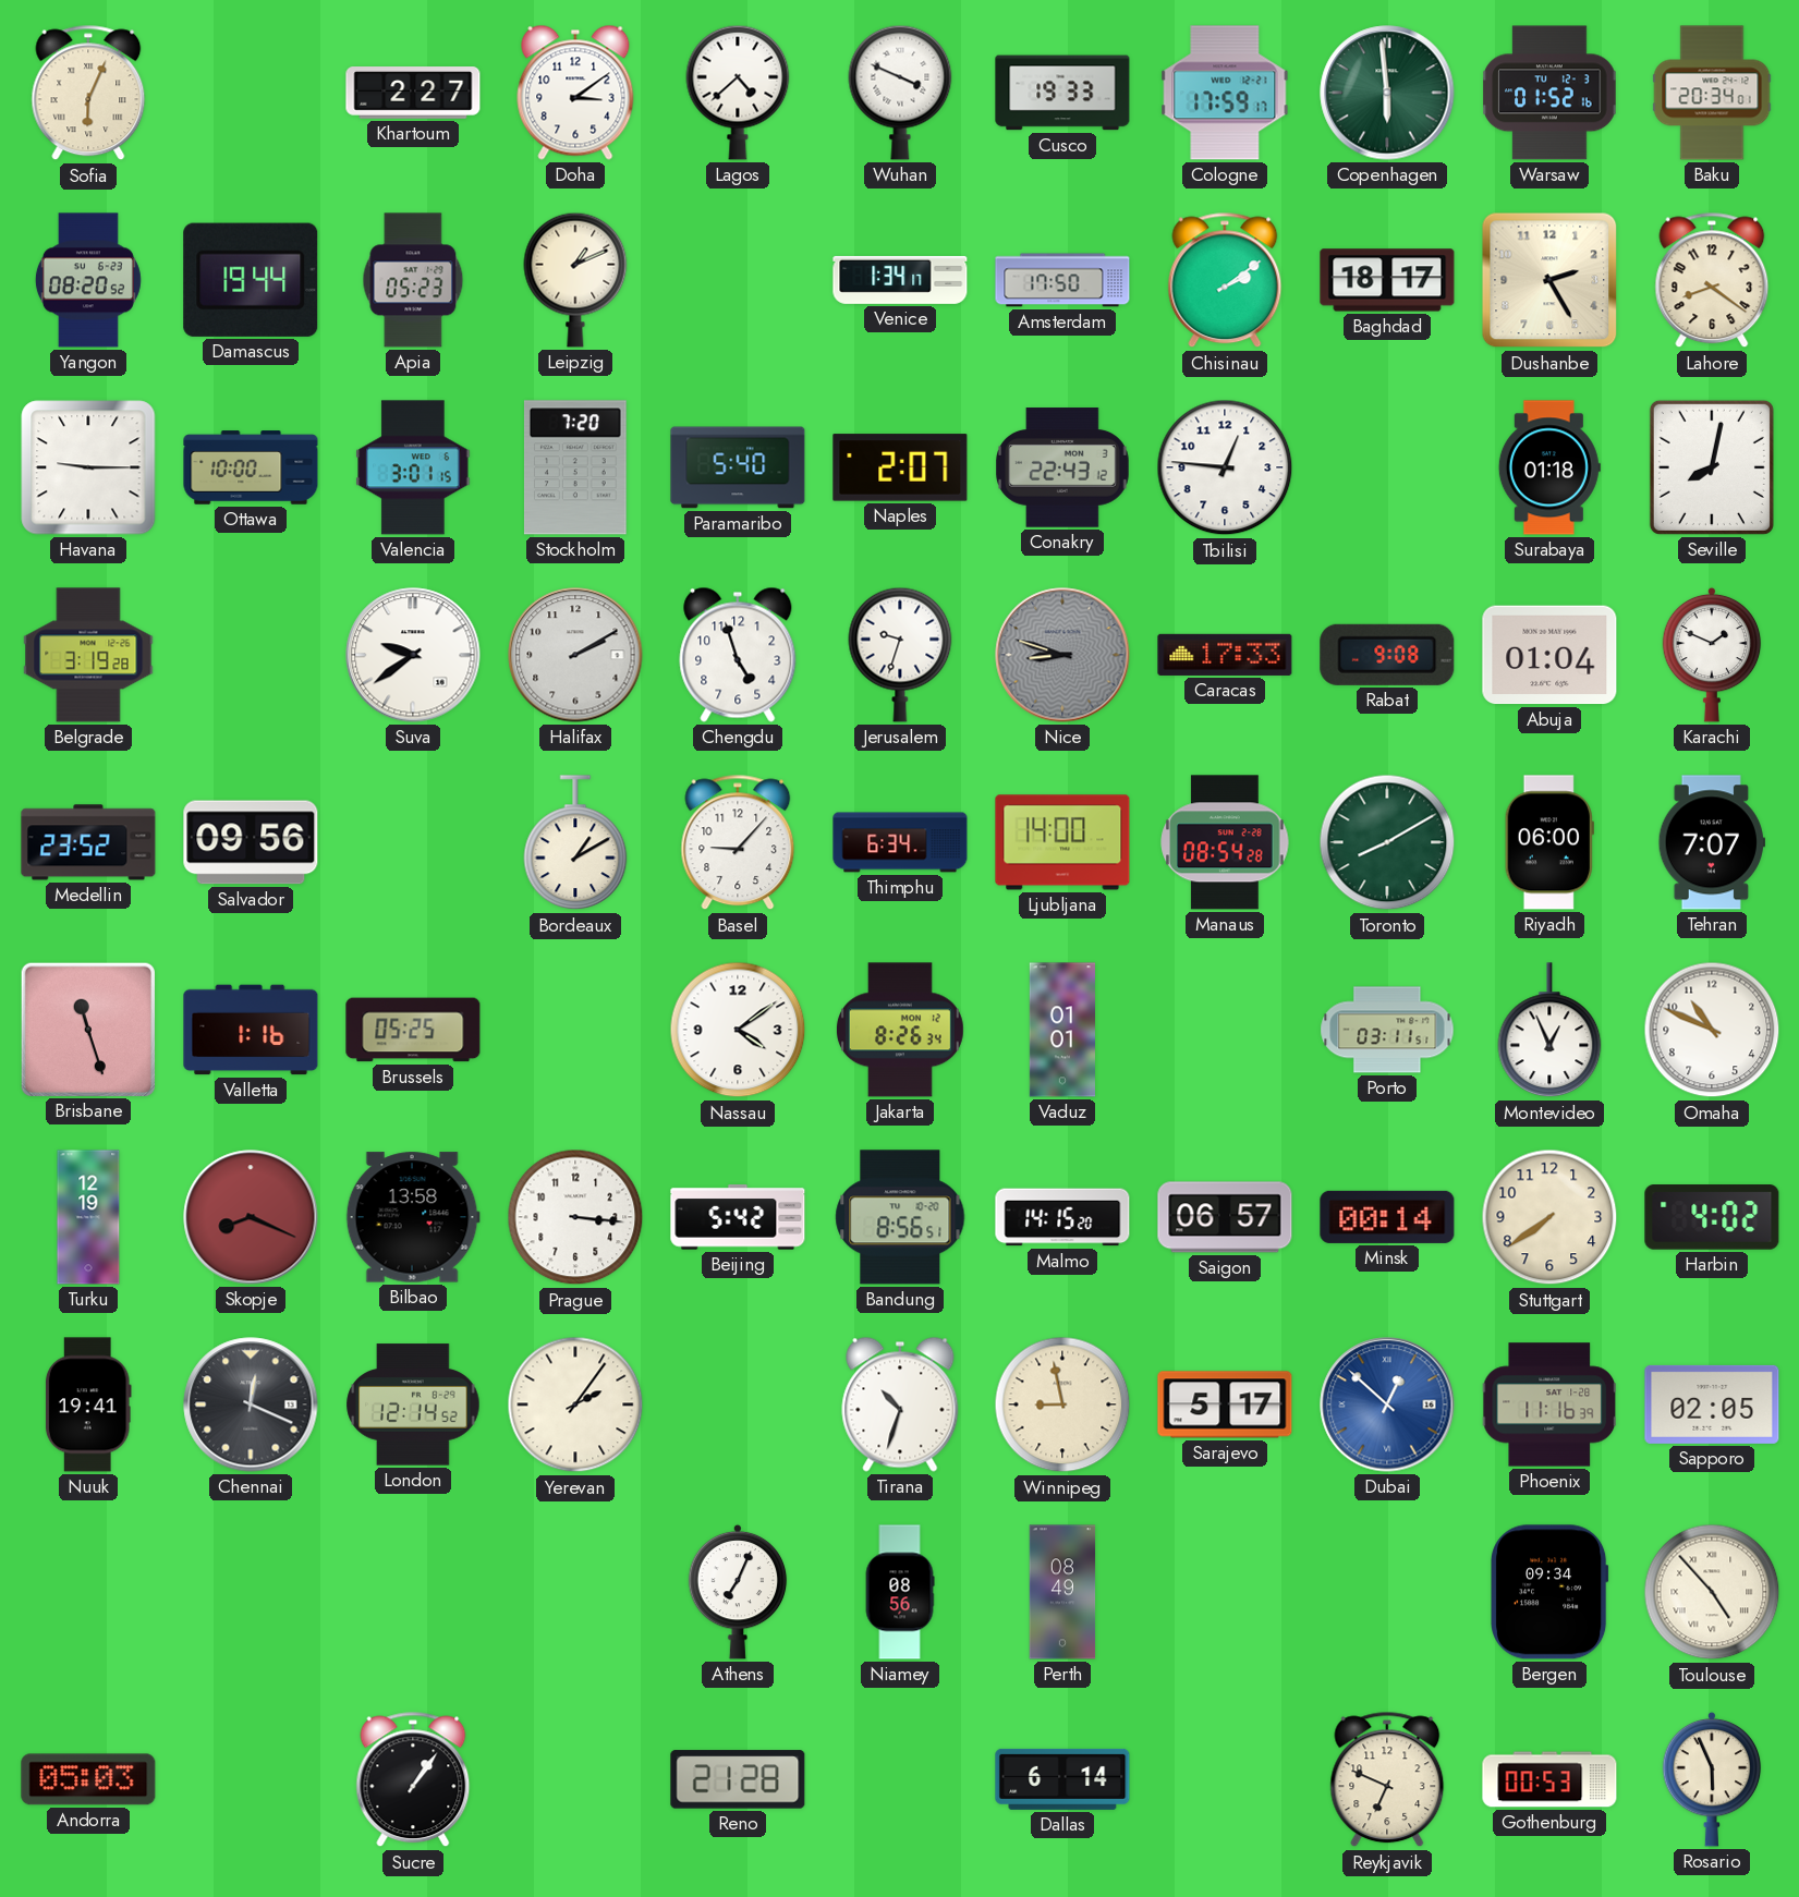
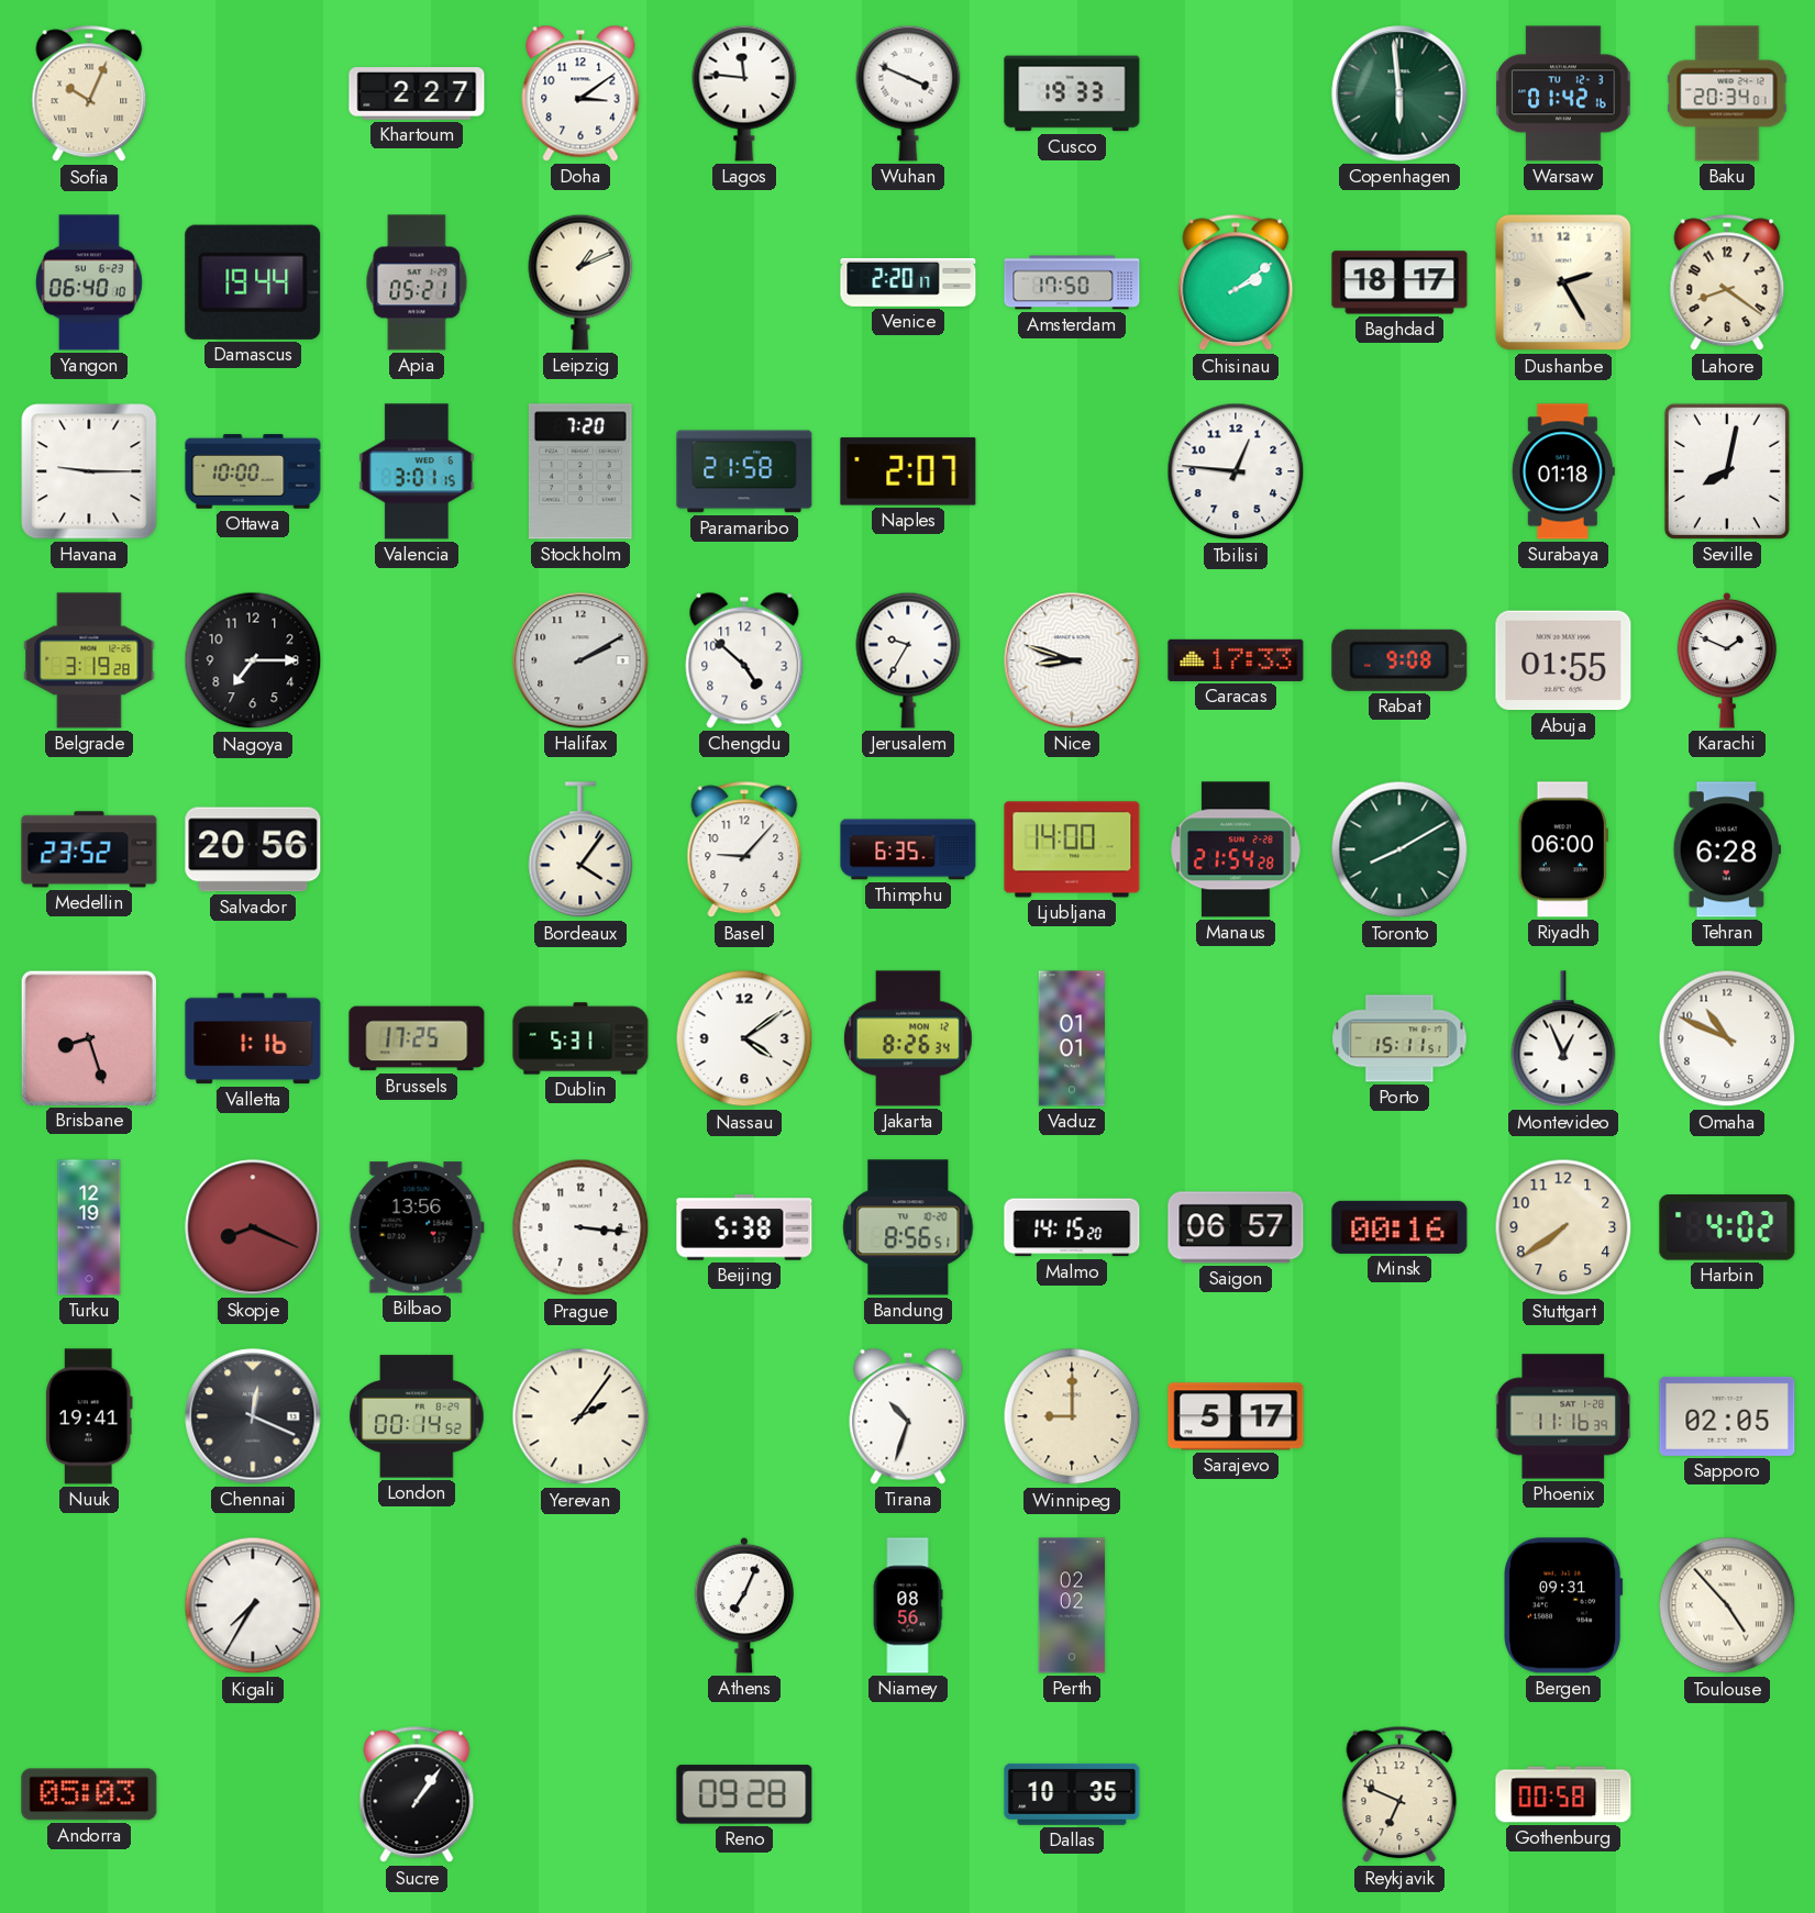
Sofia: 6:04 -> 10:04 (89, 93)
Lagos: 4:38 -> 11:46 (744, 93)
Cologne: 17:59 -> none (1225, 93)
Warsaw: 01:52 -> 01:42 (1563, 93)
Yangon: 08:20 -> 06:40 (89, 282)
Apia: 05:23 -> 05:21 (417, 282)
Venice: 1:34 -> 2:20 (908, 282)
Paramaribo: 5:40 -> 21:58 (744, 471)
Conakry: 22:43 -> none (1062, 467)
Nagoya: none -> 7:15 (253, 660)
Suva: 9:39 -> none (413, 655)
Chengdu: 4:57 -> 4:52 (744, 660)
Jerusalem: 9:33 -> 9:35 (908, 660)
Nice dial: grey -> white (1072, 660)
Abuja: 01:04 -> 01:55 (1563, 660)
Salvador: 09:56 -> 20:56 (253, 849)
Bordeaux: 1:10 -> 4:06 (580, 850)
Thimphu: 6:34 -> 6:35 (908, 849)
Manaus: 08:54 -> 21:54 (1236, 849)
Tehran: 7:07 -> 6:28 (1727, 849)
Brisbane: 11:27 -> 8:27 (88, 1037)
Brussels: 05:25 -> 17:25 (417, 1038)
Dublin: none -> 5:31 (580, 1038)
Porto: 03:11 -> 15:11 (1399, 1038)
Bilbao: 13:58 -> 13:56 (417, 1227)
Beijing: 5:42 -> 5:38 (744, 1227)
Minsk: 00:14 -> 00:16 (1399, 1227)
London: 12:14 -> 00:14 (417, 1416)
Winnipeg: 8:58 -> 9:00 (1072, 1416)
Dubai: 12:52 -> none (1387, 1404)
Kigali: none -> 7:35 (253, 1605)
Perth: 08:49 -> 02:02 (1072, 1605)
Bergen: 09:34 -> 09:31 (1564, 1605)
Reno: 21:28 -> 09:28 (744, 1794)
Dallas: 6:14 -> 10:35 (1072, 1794)
Gothenburg: 00:53 -> 00:58 (1563, 1794)
Rosario: 5:56 -> none (1712, 1779)
